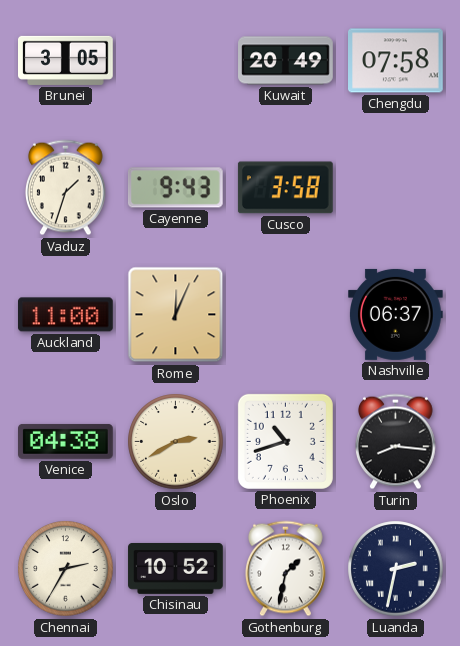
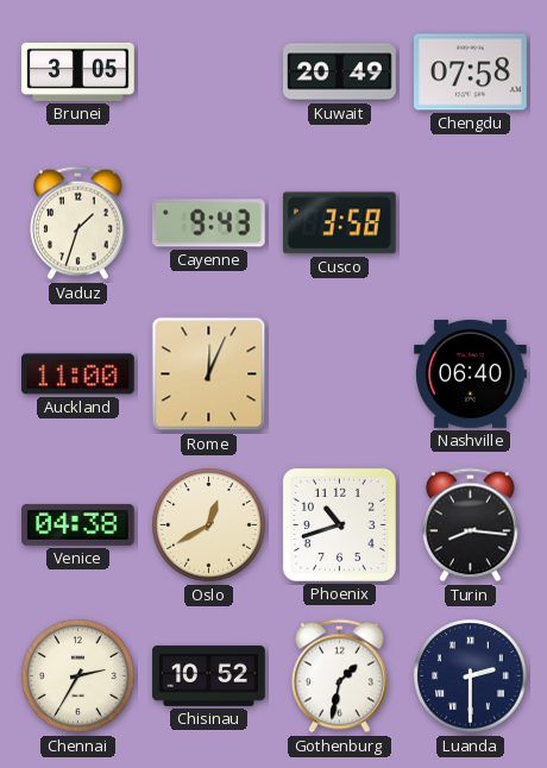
Nashville: 06:37 -> 06:40 (471, 373)
Oslo: 2:40 -> 12:40 (209, 525)
Luanda: 2:32 -> 2:30 (471, 676)
